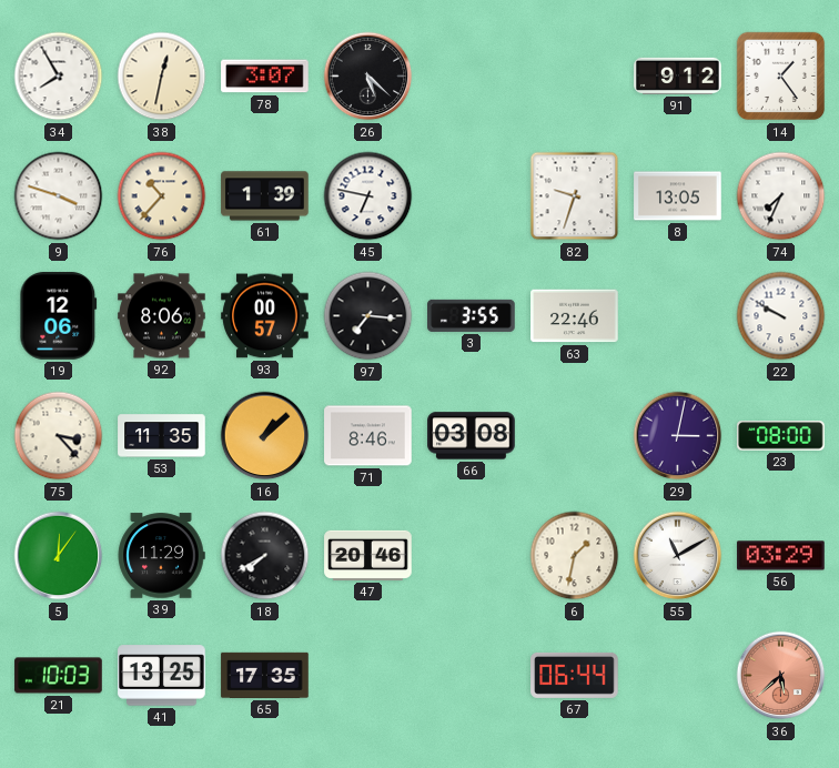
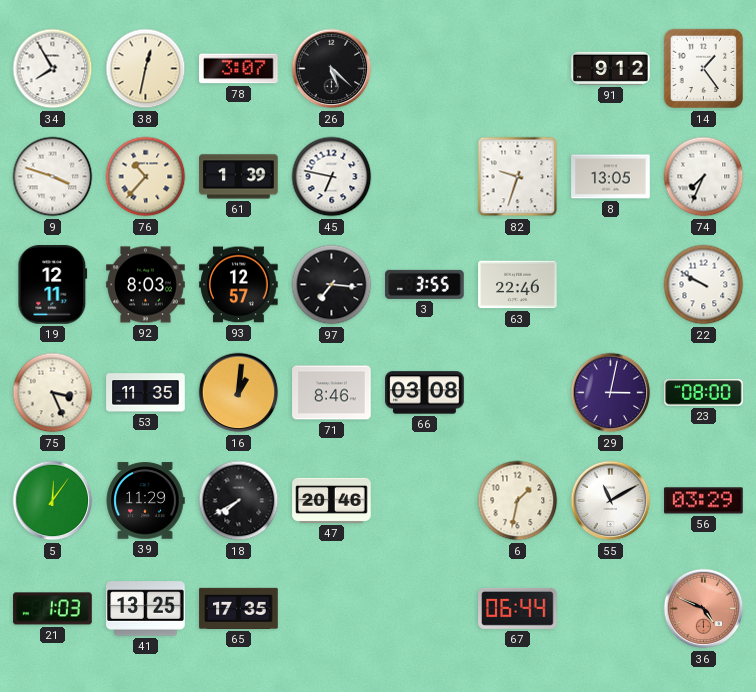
19: 12:06 -> 12:11 (53, 285)
92: 8:06 -> 8:03 (146, 285)
93: 00:57 -> 12:57 (239, 285)
75: 3:23 -> 3:26 (53, 393)
16: 1:08 -> 1:01 (239, 393)
21: 10:03 -> 1:03 (53, 609)
36: 5:38 -> 4:49 (704, 609)
